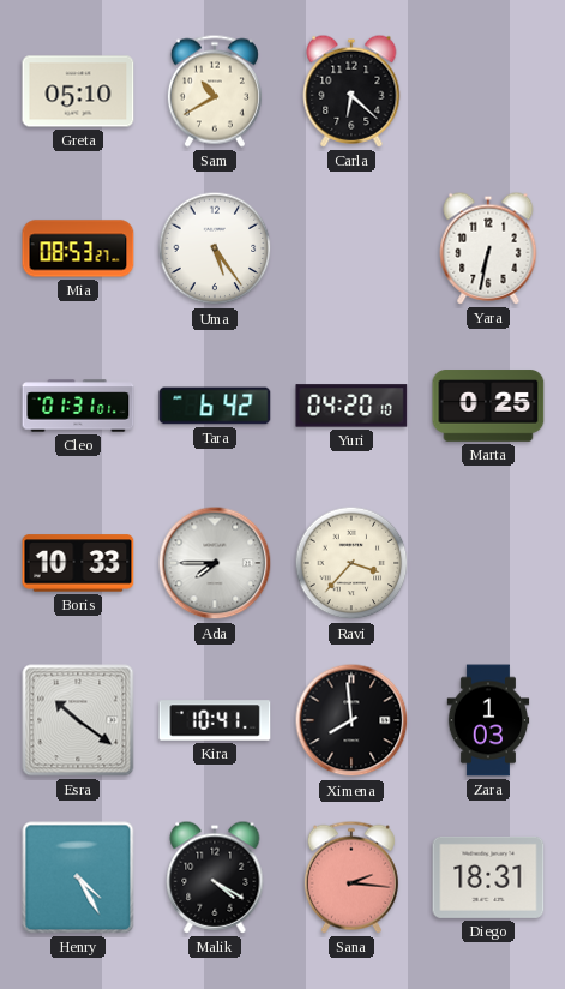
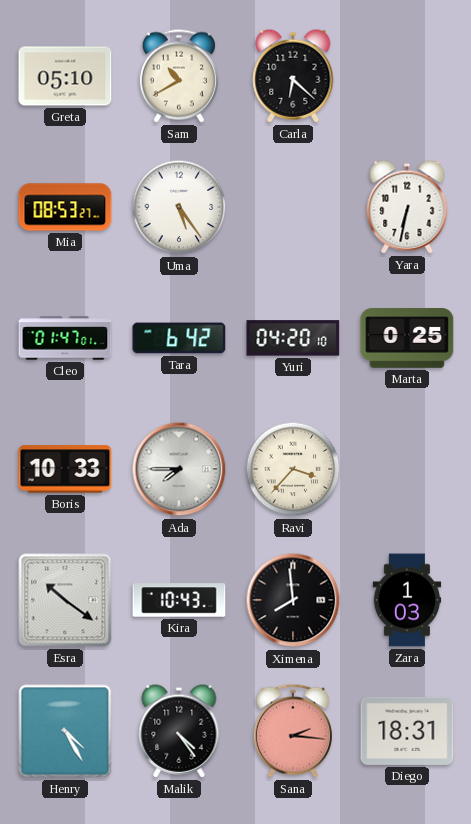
Cleo: 01:31 -> 01:47 (65, 338)
Kira: 10:41 -> 10:43 (179, 600)
Malik: 4:20 -> 4:24 (179, 731)
